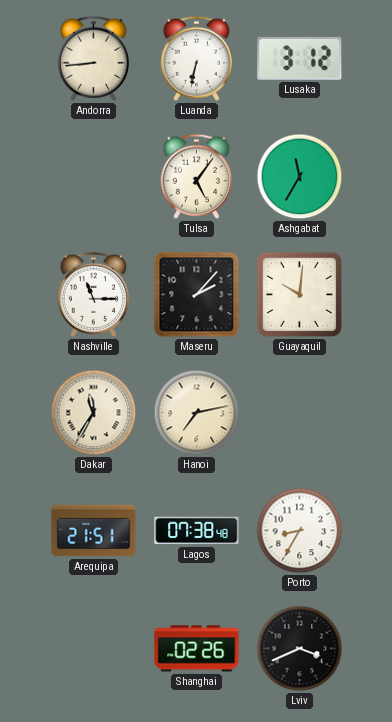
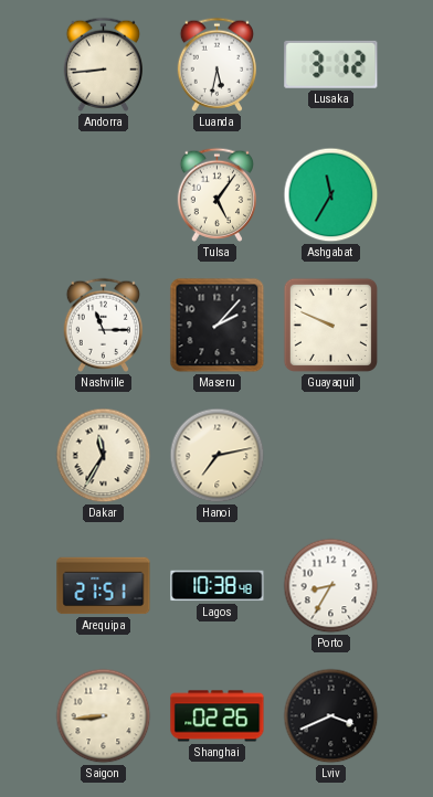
Luanda: 6:32 -> 5:32 (216, 64)
Guayaquil: 10:01 -> 9:49 (330, 325)
Lagos: 07:38 -> 10:38 (218, 586)
Saigon: none -> 8:44 (104, 716)
